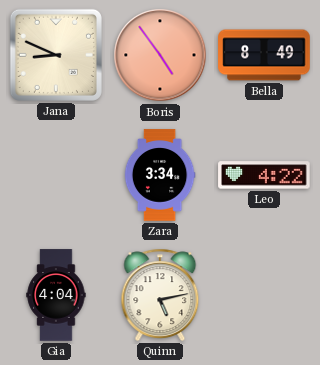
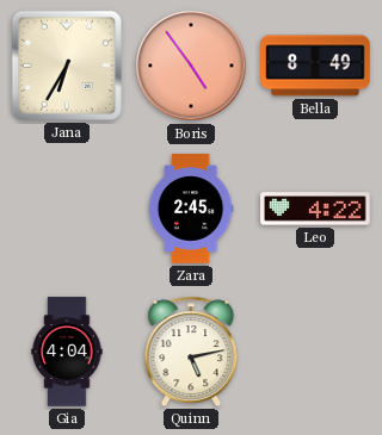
Jana: 8:49 -> 6:35 (67, 66)
Zara: 3:34 -> 2:45 (191, 209)
